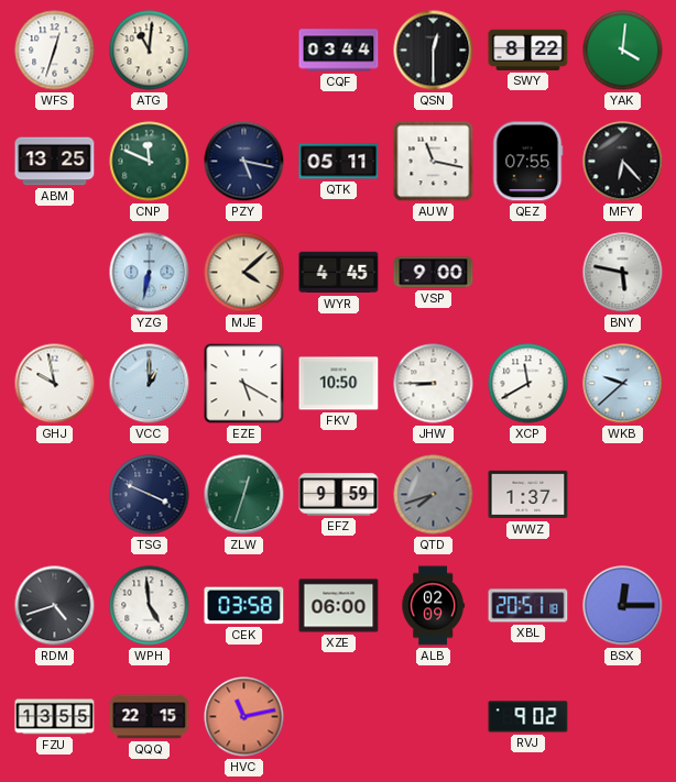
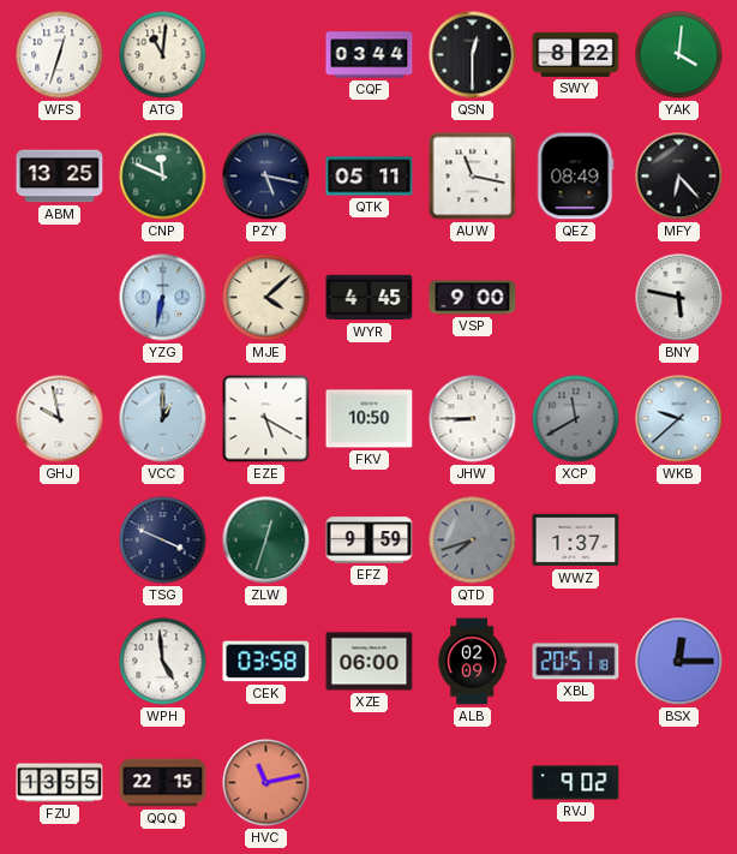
QEZ: 07:55 -> 08:49 (576, 177)
XCP dial: white -> grey (576, 419)
RDM: 4:42 -> none (55, 606)
